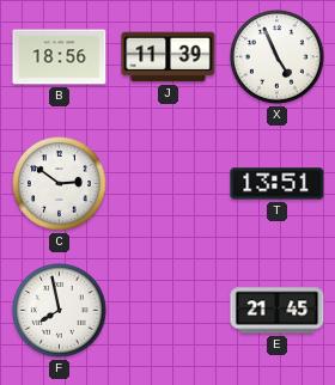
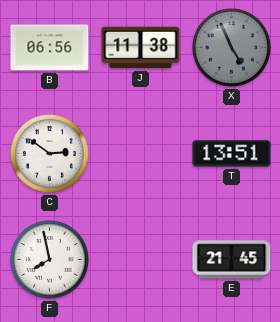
B: 18:56 -> 06:56 (50, 48)
J: 11:39 -> 11:38 (141, 48)
X dial: white -> grey (232, 48)
